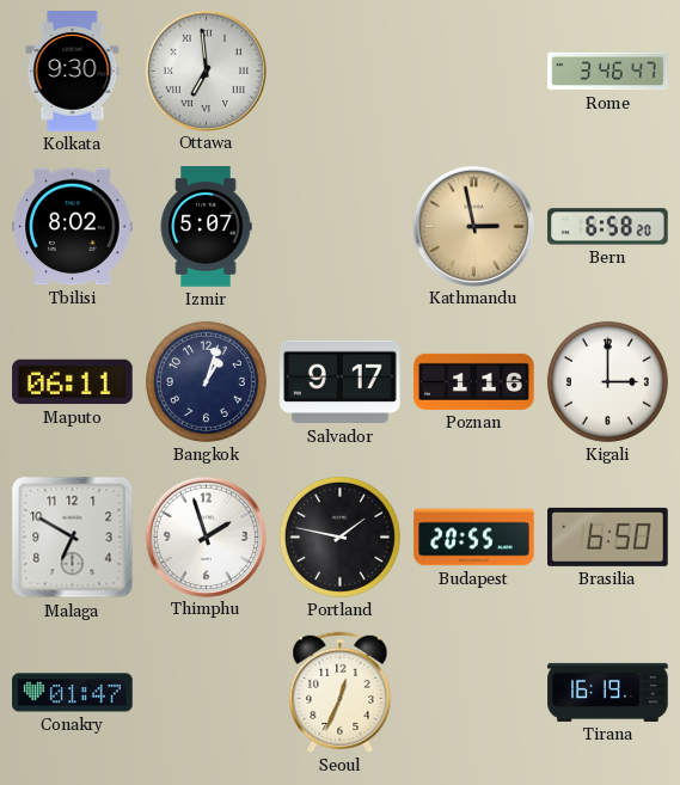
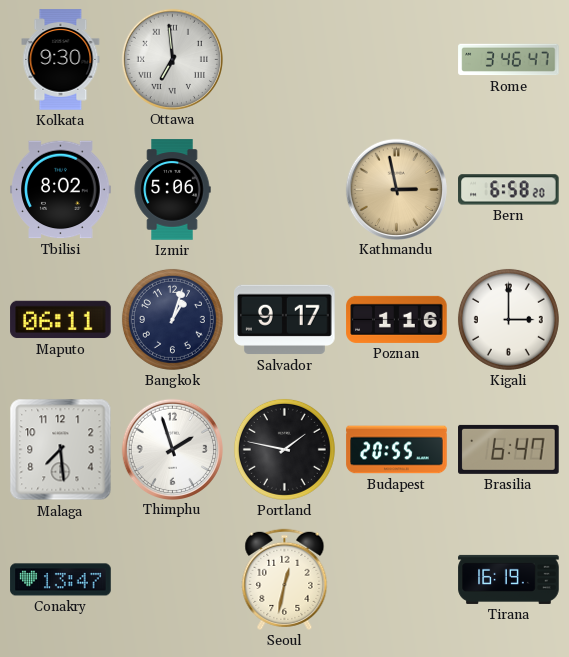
Izmir: 5:07 -> 5:06 (172, 190)
Malaga: 6:50 -> 7:29 (61, 450)
Brasilia: 6:50 -> 6:47 (509, 449)
Conakry: 01:47 -> 13:47 (61, 580)
Seoul: 12:34 -> 12:32 (285, 579)
